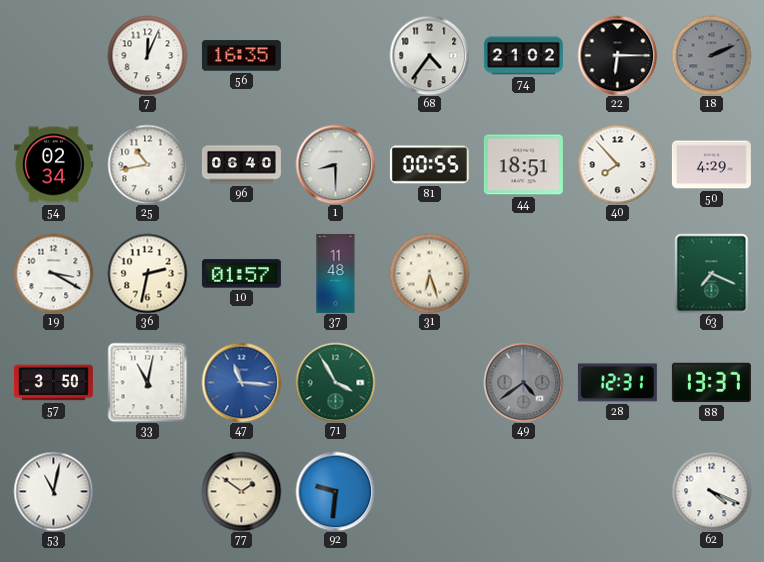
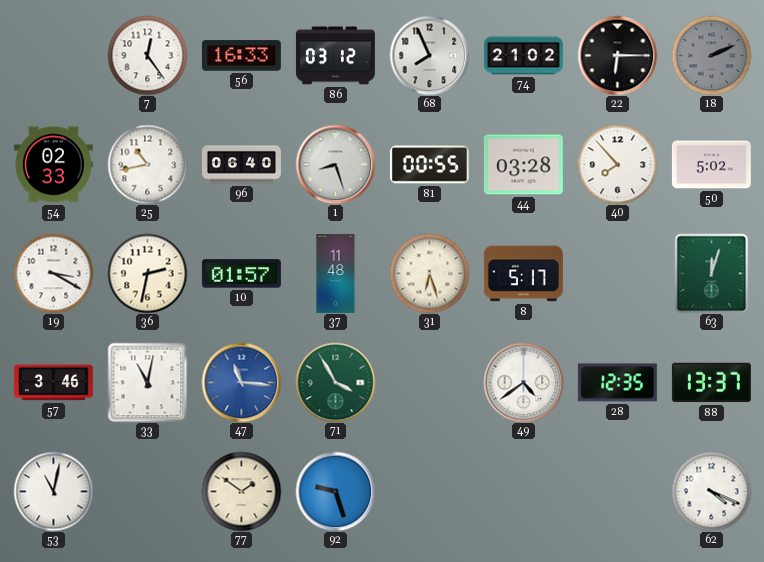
7: 12:04 -> 12:24 (147, 55)
56: 16:35 -> 16:33 (241, 56)
86: none -> 03:12 (335, 56)
68: 4:36 -> 7:56 (429, 55)
54: 02:34 -> 02:33 (53, 165)
1: 8:30 -> 8:27 (335, 164)
44: 18:51 -> 03:28 (523, 165)
50: 4:29 -> 5:02 (711, 165)
8: none -> 5:17 (523, 274)
63: 7:19 -> 12:03 (712, 273)
57: 3:50 -> 3:46 (53, 383)
49 dial: grey -> white (523, 382)
28: 12:31 -> 12:35 (617, 383)
92: 9:31 -> 9:27 (335, 491)
